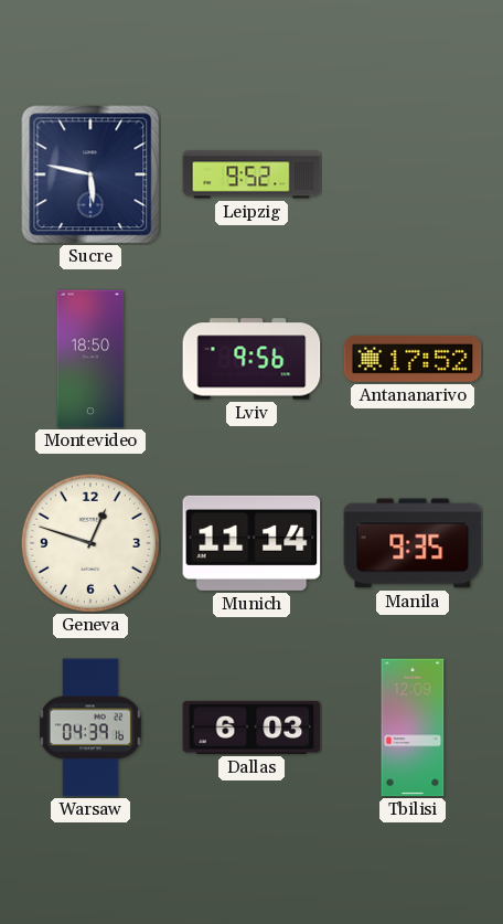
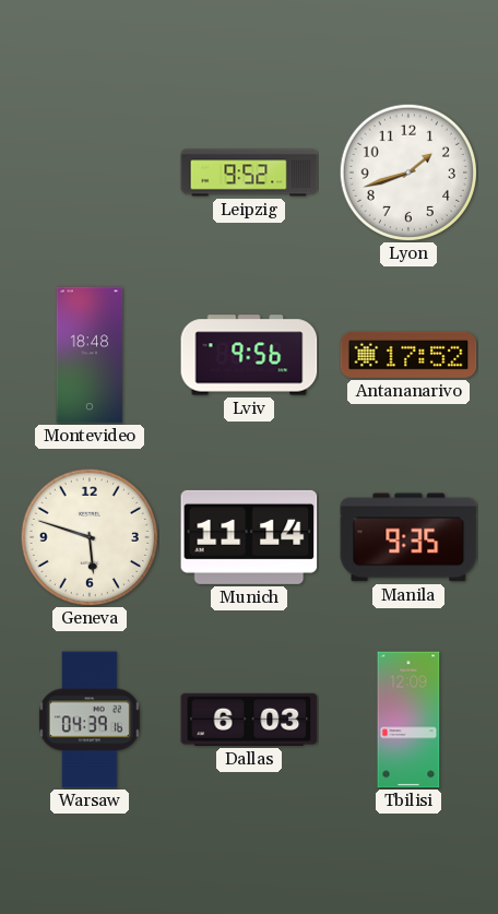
Sucre: 5:47 -> none (90, 174)
Lyon: none -> 1:42 (407, 171)
Montevideo: 18:50 -> 18:48 (90, 355)
Geneva: 12:48 -> 5:48 (88, 536)
